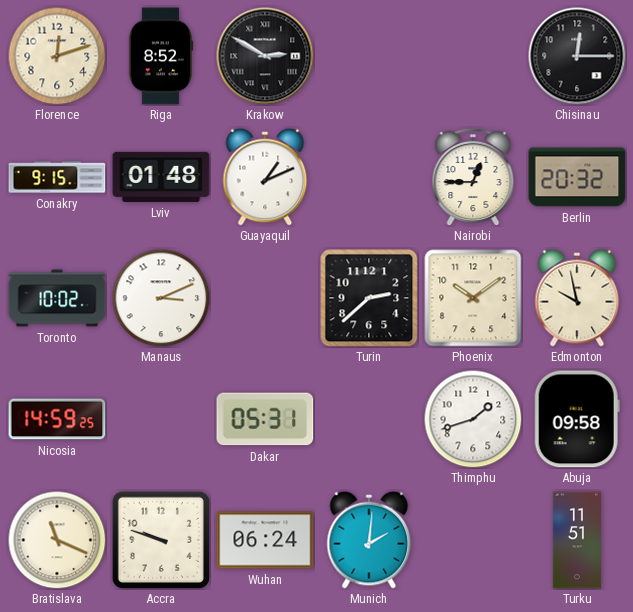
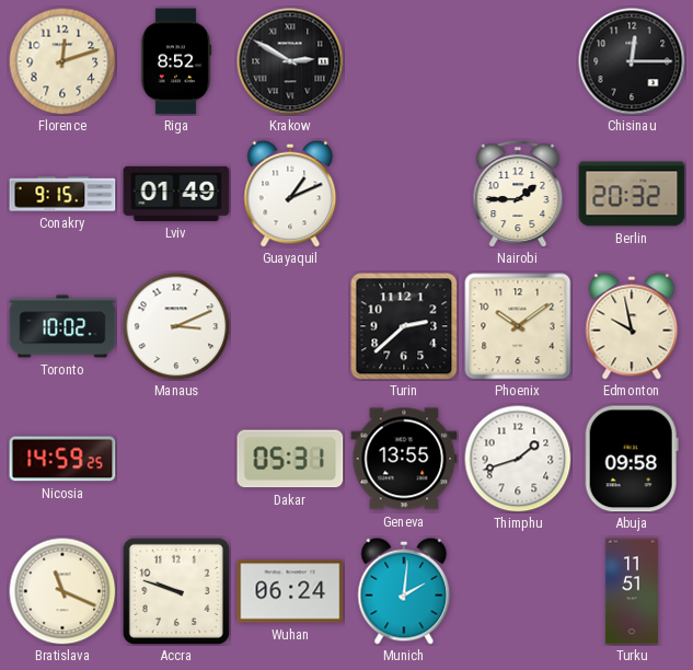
Lviv: 01:48 -> 01:49 (176, 194)
Nairobi: 12:45 -> 1:45 (518, 194)
Geneva: none -> 13:55 (404, 459)
